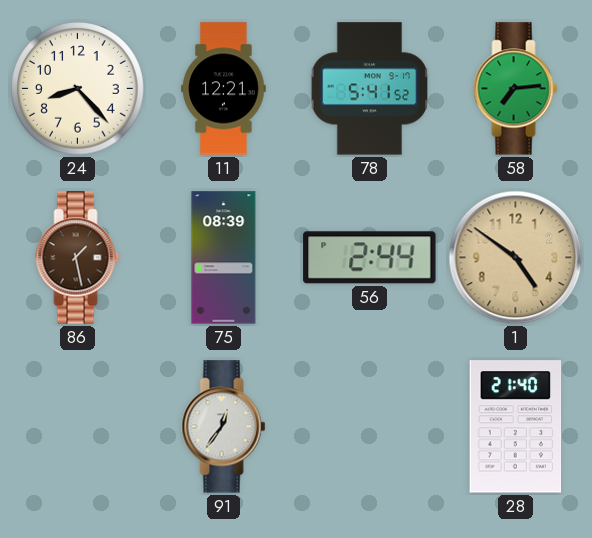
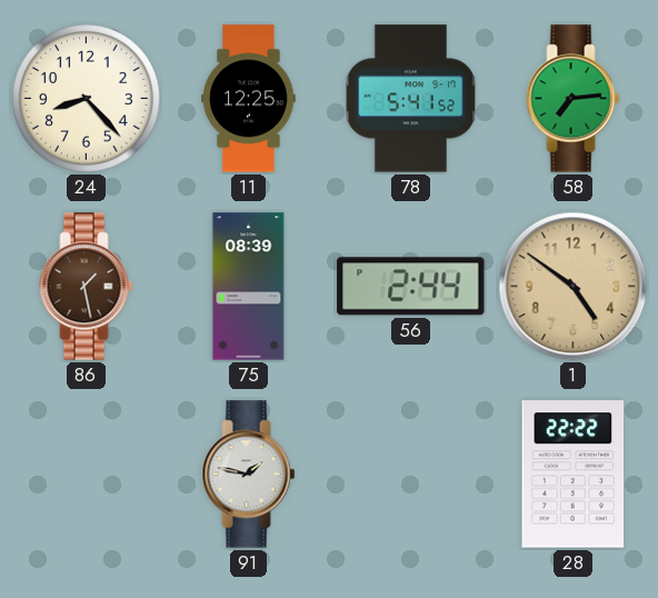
11: 12:21 -> 12:25 (249, 99)
91: 12:36 -> 1:47 (249, 475)
28: 21:40 -> 22:22 (574, 475)
